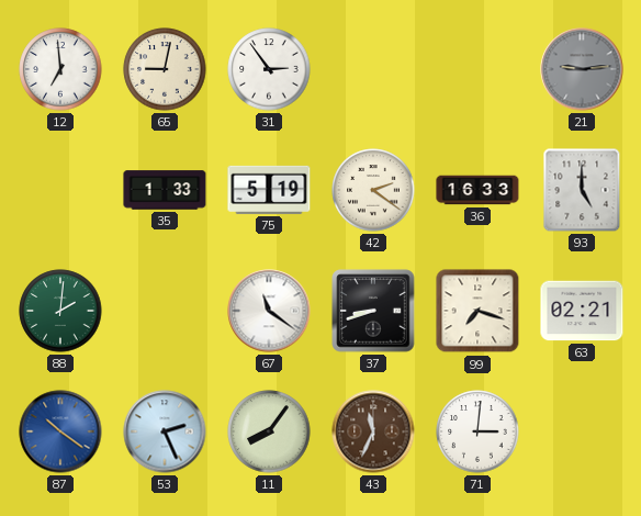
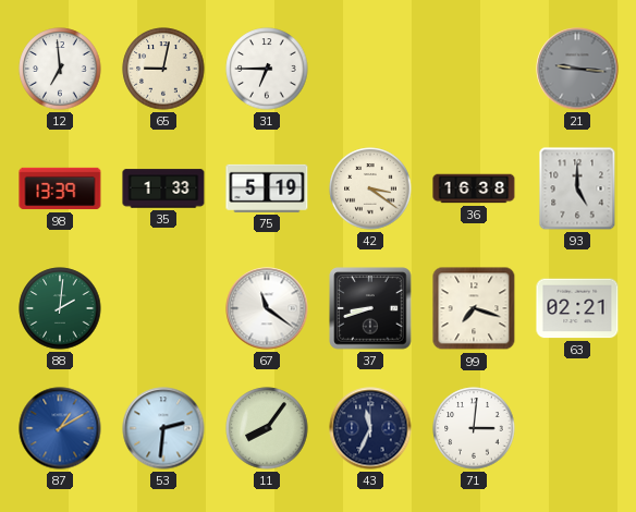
31: 2:54 -> 6:45 (267, 69)
21: 9:14 -> 9:16 (577, 69)
98: none -> 13:39 (60, 188)
42: 2:21 -> 3:21 (370, 188)
36: 16:33 -> 16:38 (474, 188)
87: 10:21 -> 1:10 (60, 428)
53: 2:26 -> 2:31 (163, 428)
43 dial: brown -> navy (370, 428)
